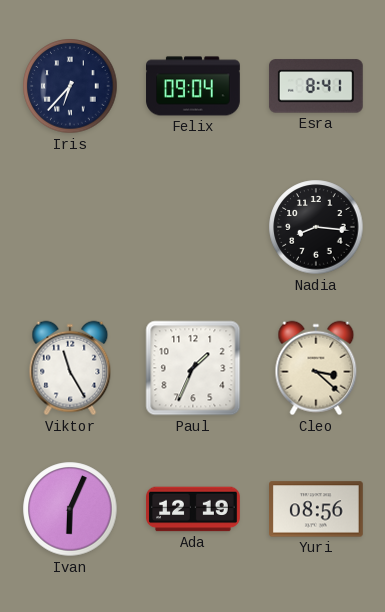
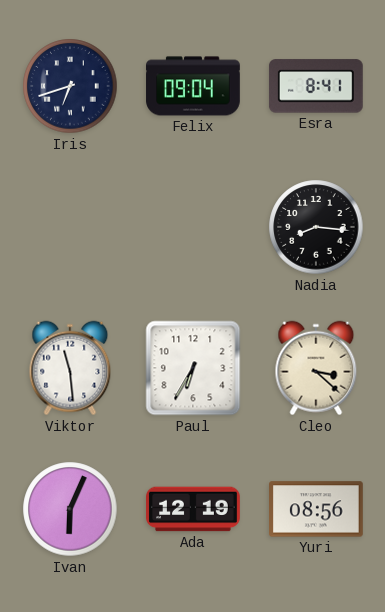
Iris: 6:37 -> 6:42 (70, 86)
Viktor: 11:25 -> 11:29 (70, 368)
Paul: 1:34 -> 6:35 (193, 368)
